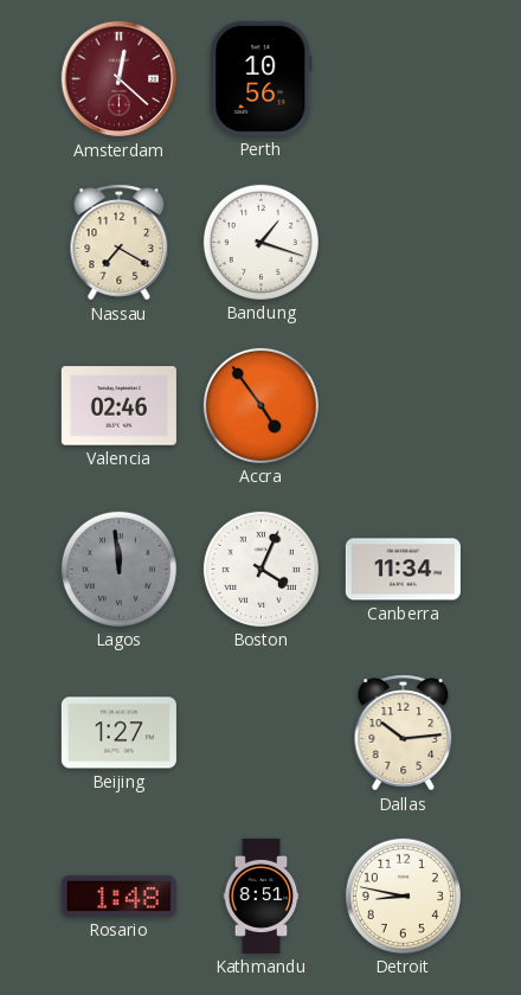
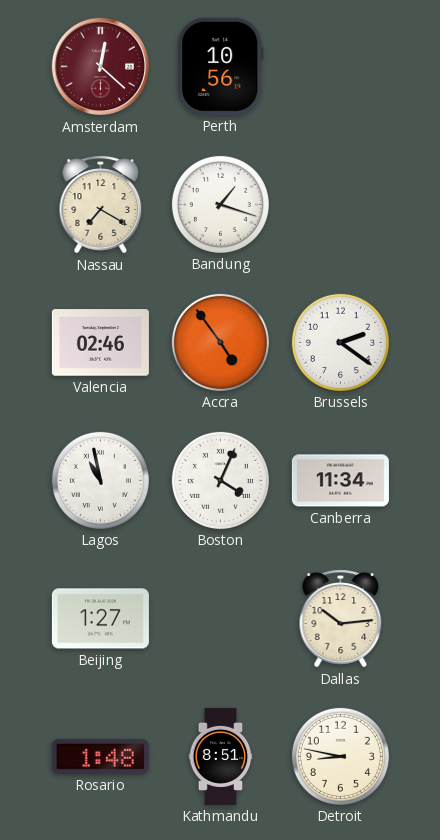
Brussels: none -> 2:21 (340, 342)
Lagos: 11:59 -> 10:58 (100, 480)
Lagos dial: grey -> white (100, 480)
